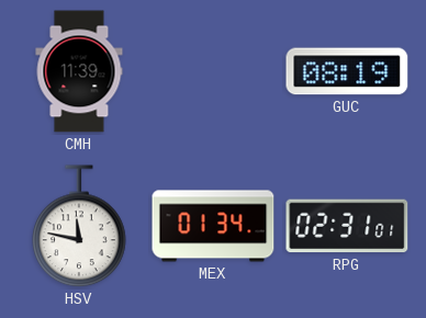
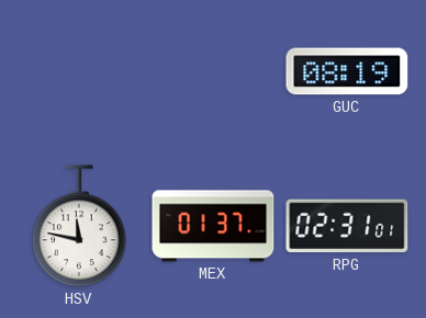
CMH: 11:39 -> none (79, 71)
MEX: 01:34 -> 01:37 (213, 226)
